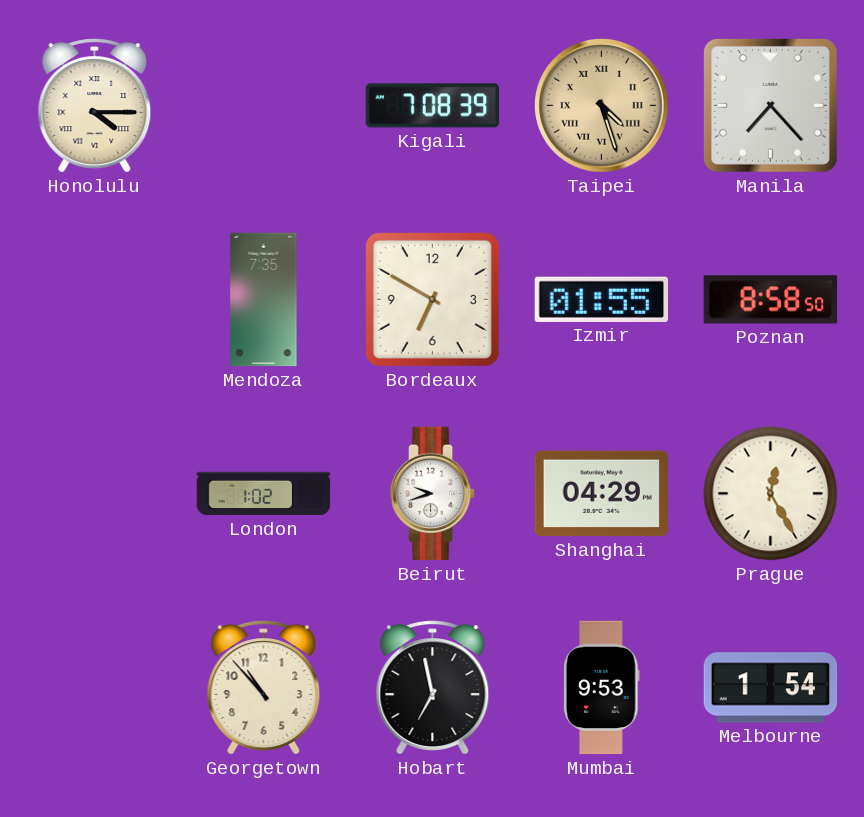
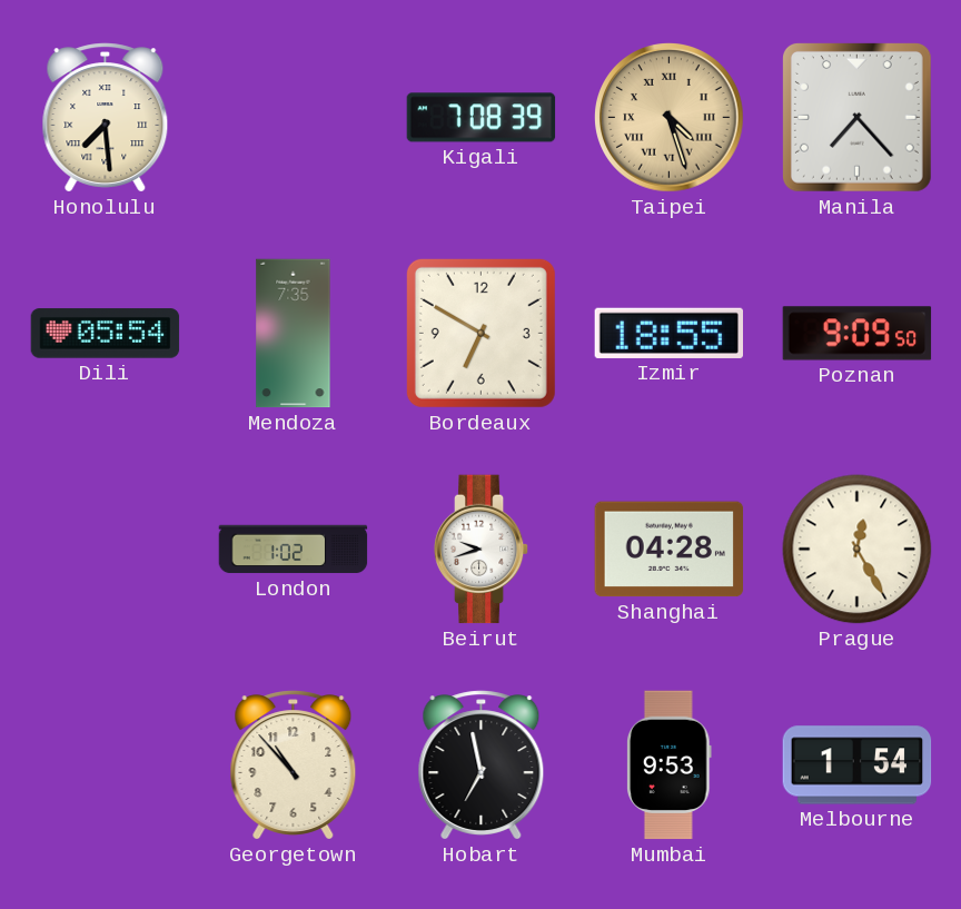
Honolulu: 4:15 -> 7:29 (106, 118)
Dili: none -> 05:54 (106, 334)
Izmir: 01:55 -> 18:55 (668, 333)
Poznan: 8:58 -> 9:09 (858, 334)
Shanghai: 04:29 -> 04:28 (670, 550)
